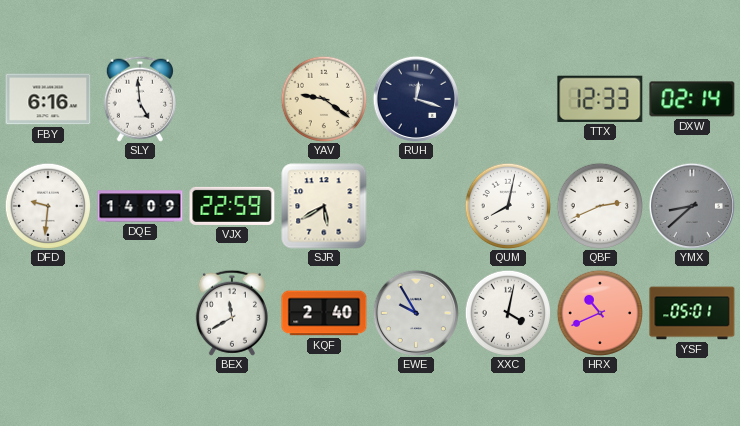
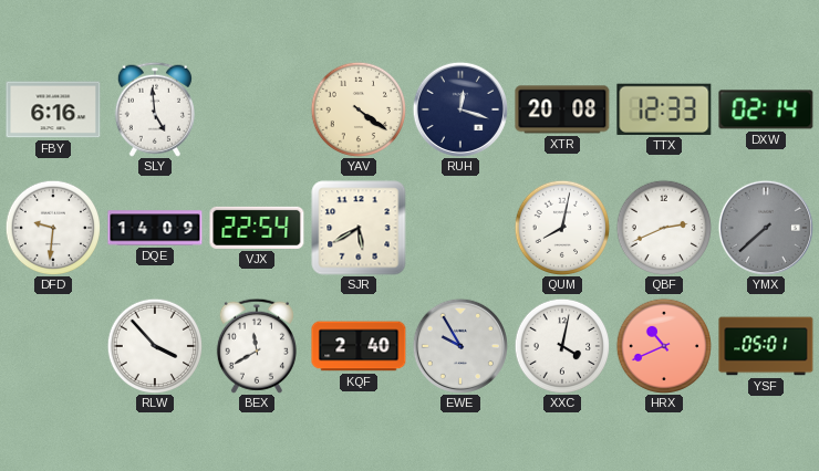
YAV: 9:21 -> 4:21 (357, 108)
XTR: none -> 20:08 (562, 109)
VJX: 22:59 -> 22:54 (257, 228)
YMX: 8:38 -> 7:38 (766, 228)
RLW: none -> 3:53 (154, 345)
